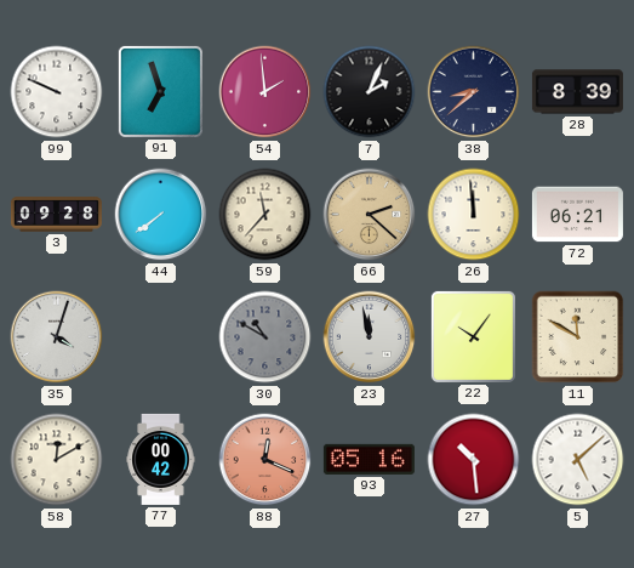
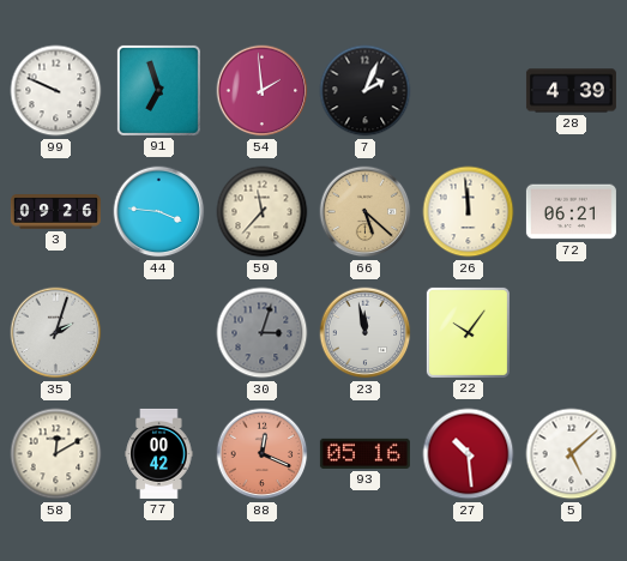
38: 8:38 -> none (474, 92)
28: 8:39 -> 4:39 (571, 91)
3: 09:28 -> 09:26 (55, 212)
44: 7:39 -> 3:46 (159, 212)
66: 2:22 -> 5:22 (366, 212)
35: 4:03 -> 2:03 (56, 333)
30: 10:50 -> 3:03 (263, 333)
11: 11:50 -> none (578, 337)
